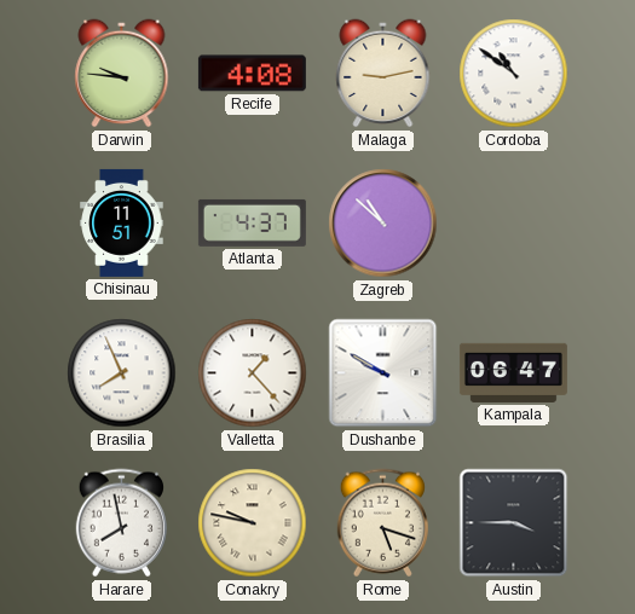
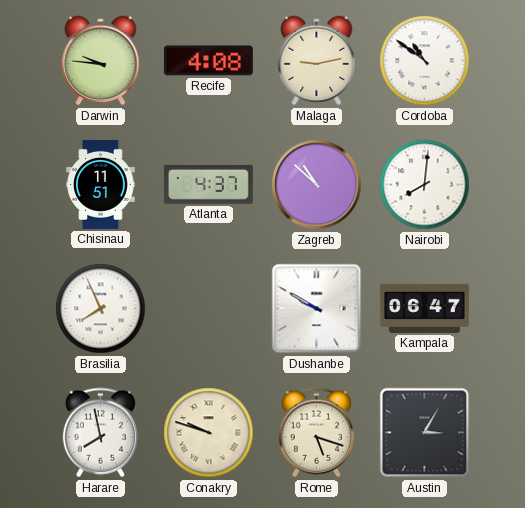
Nairobi: none -> 8:01 (425, 185)
Valletta: 1:23 -> none (253, 373)
Conakry: 9:47 -> 9:48 (209, 433)
Austin: 3:45 -> 3:05 (425, 433)
